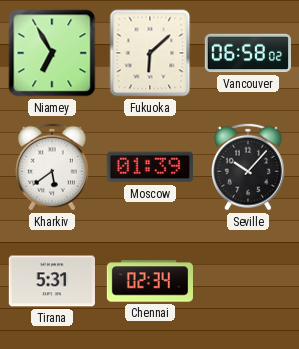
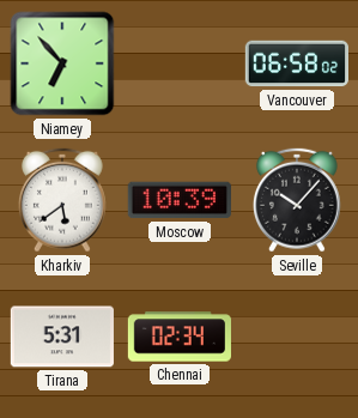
Niamey: 6:55 -> 6:53 (62, 63)
Fukuoka: 6:08 -> none (150, 53)
Moscow: 01:39 -> 10:39 (180, 200)
